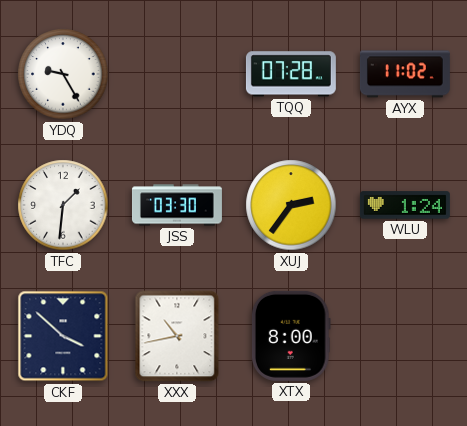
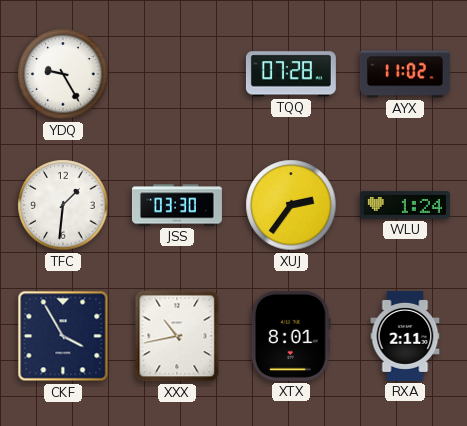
CKF: 3:52 -> 3:55 (63, 336)
XTX: 8:00 -> 8:01 (291, 336)
RXA: none -> 2:11 (405, 336)
